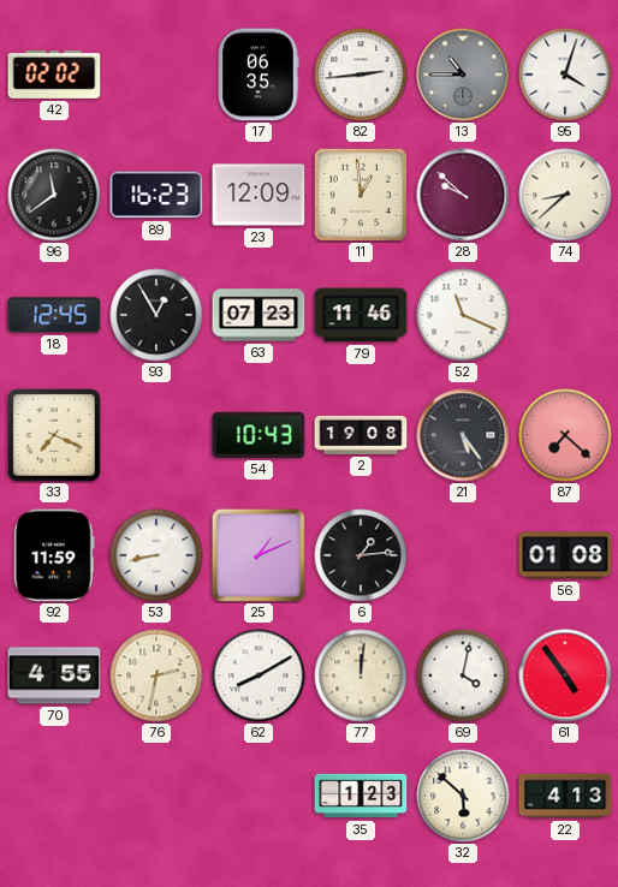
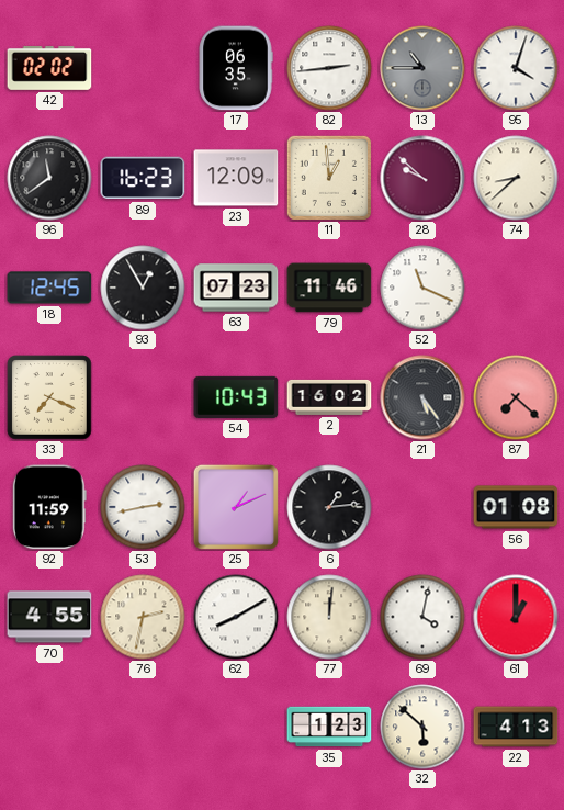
2: 19:08 -> 16:02 (329, 397)
53: 8:43 -> 2:43 (143, 507)
61: 4:54 -> 1:00 (516, 617)
